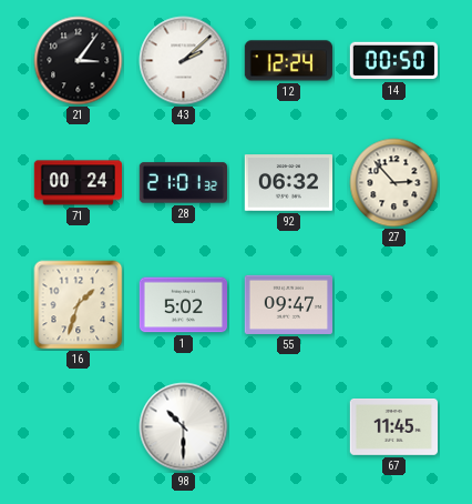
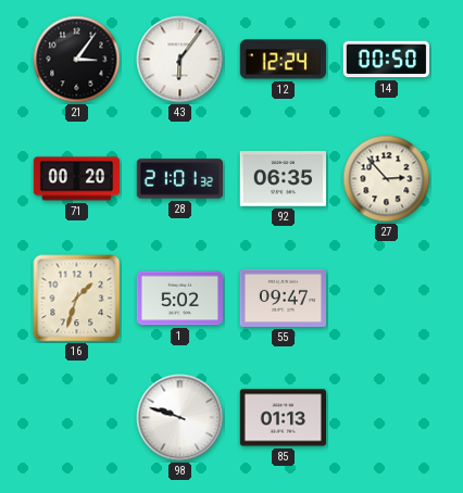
43: 2:08 -> 6:06 (180, 60)
71: 00:24 -> 00:20 (76, 179)
92: 06:32 -> 06:35 (283, 179)
98: 10:30 -> 9:48 (180, 418)
85: none -> 01:13 (283, 418)
67: 11:45 -> none (393, 426)
